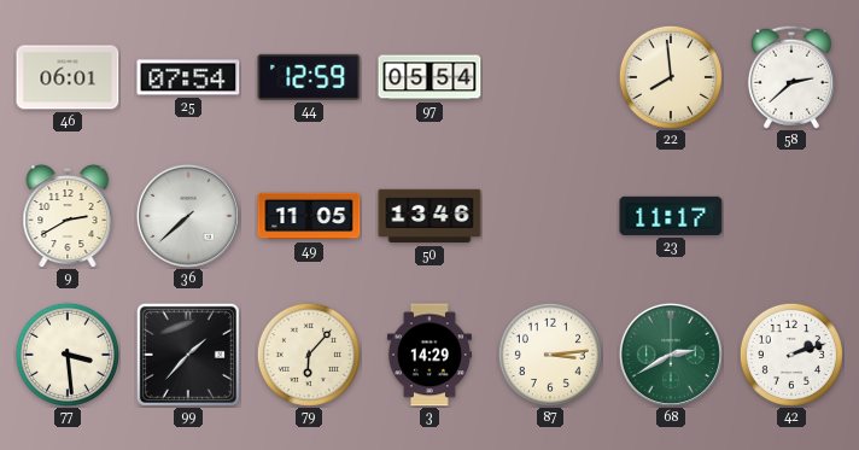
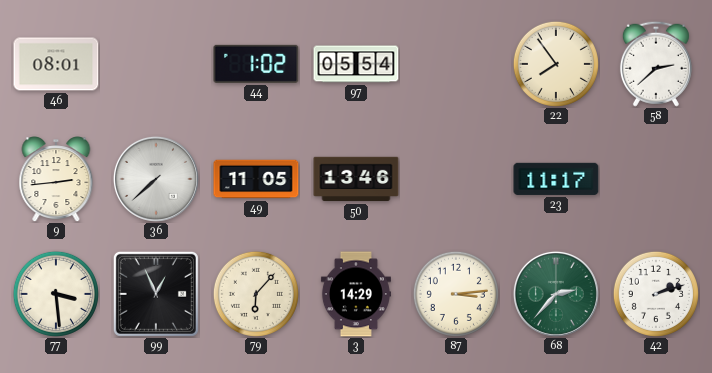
46: 06:01 -> 08:01 (56, 64)
25: 07:54 -> none (188, 77)
44: 12:59 -> 1:02 (256, 64)
22: 7:59 -> 7:54 (556, 64)
9: 2:40 -> 2:44 (56, 179)
99: 1:37 -> 12:56 (156, 294)
68: 2:40 -> 2:37 (556, 294)
